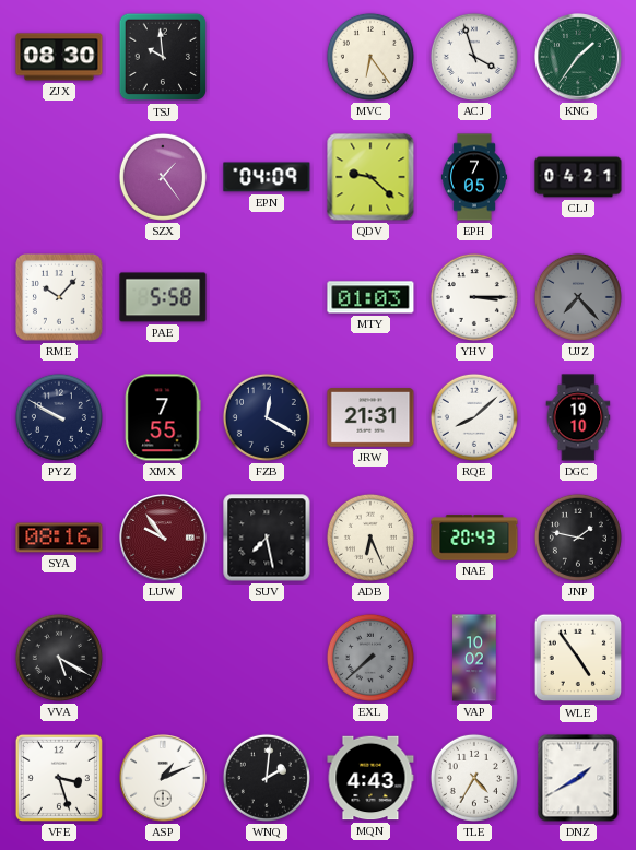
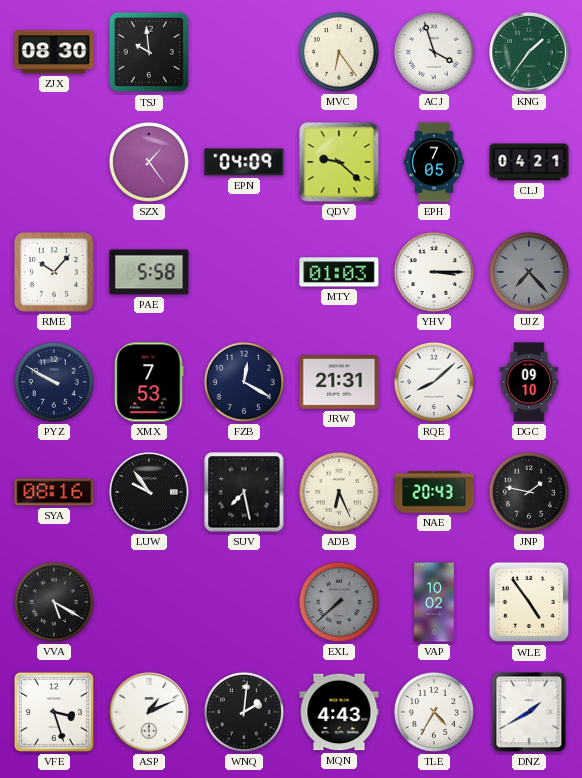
XMX: 7:55 -> 7:53 (149, 382)
DGC: 19:10 -> 09:10 (529, 382)
LUW dial: burgundy -> black (149, 492)
